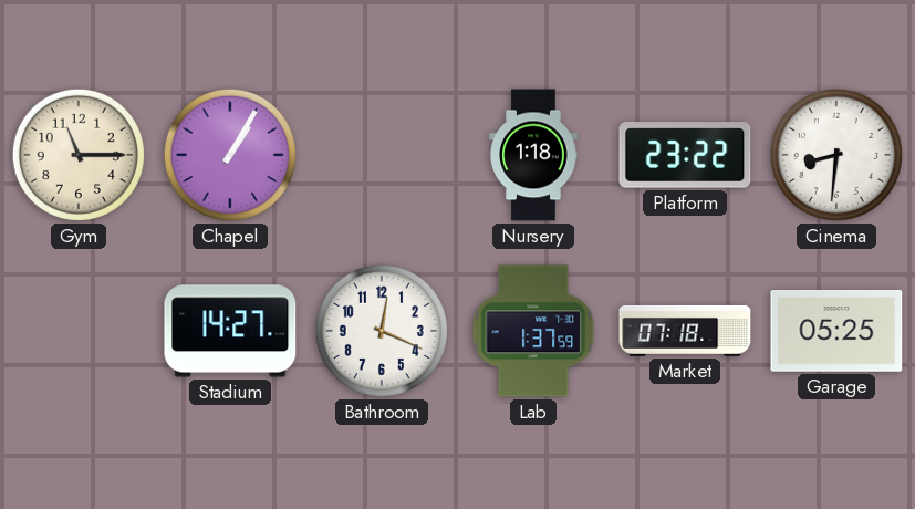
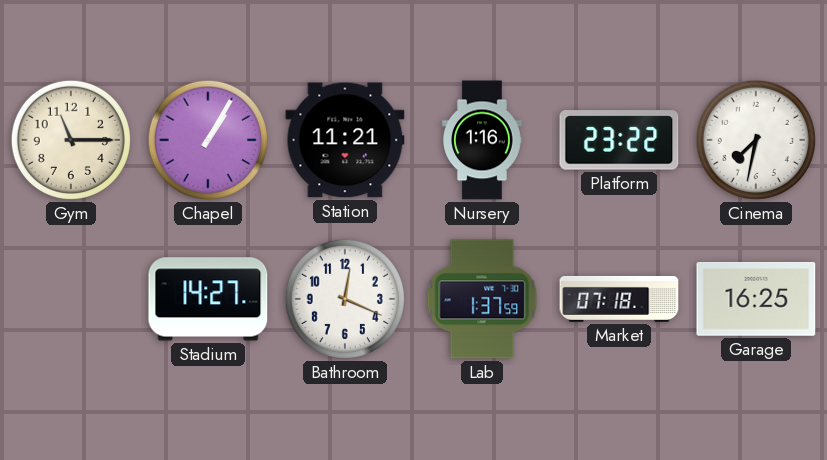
Station: none -> 11:21 (345, 140)
Nursery: 1:18 -> 1:16 (482, 140)
Cinema: 8:31 -> 7:32 (756, 140)
Garage: 05:25 -> 16:25 (756, 299)
